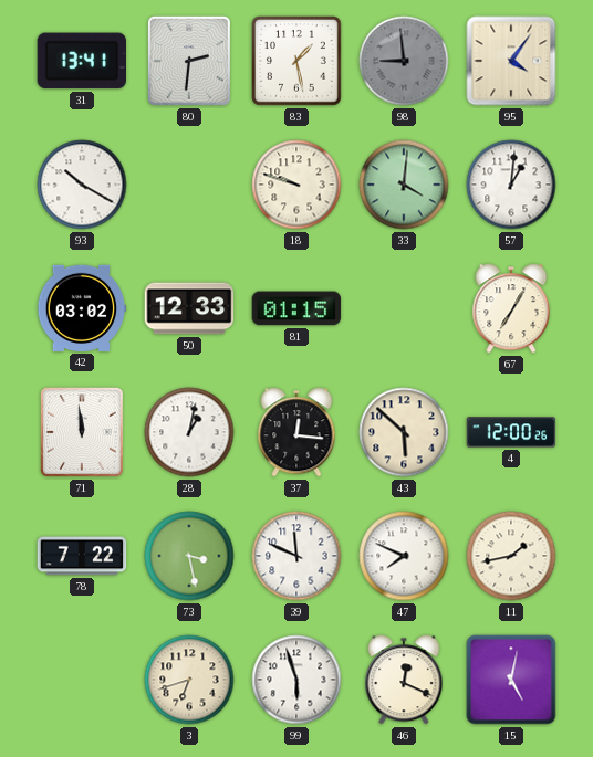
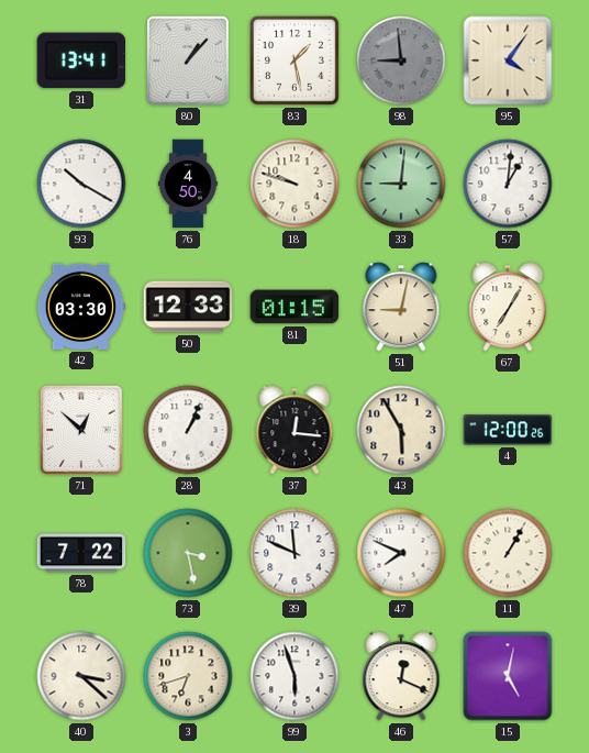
80: 2:31 -> 1:07 (188, 60)
76: none -> 4:50 (188, 184)
33: 4:01 -> 9:01 (401, 184)
42: 03:02 -> 03:30 (81, 307)
51: none -> 9:02 (401, 307)
71: 11:59 -> 12:52 (81, 430)
28: 1:02 -> 1:04 (188, 430)
43: 5:52 -> 5:55 (401, 430)
11: 1:43 -> 1:05 (508, 553)
40: none -> 3:22 (81, 676)
